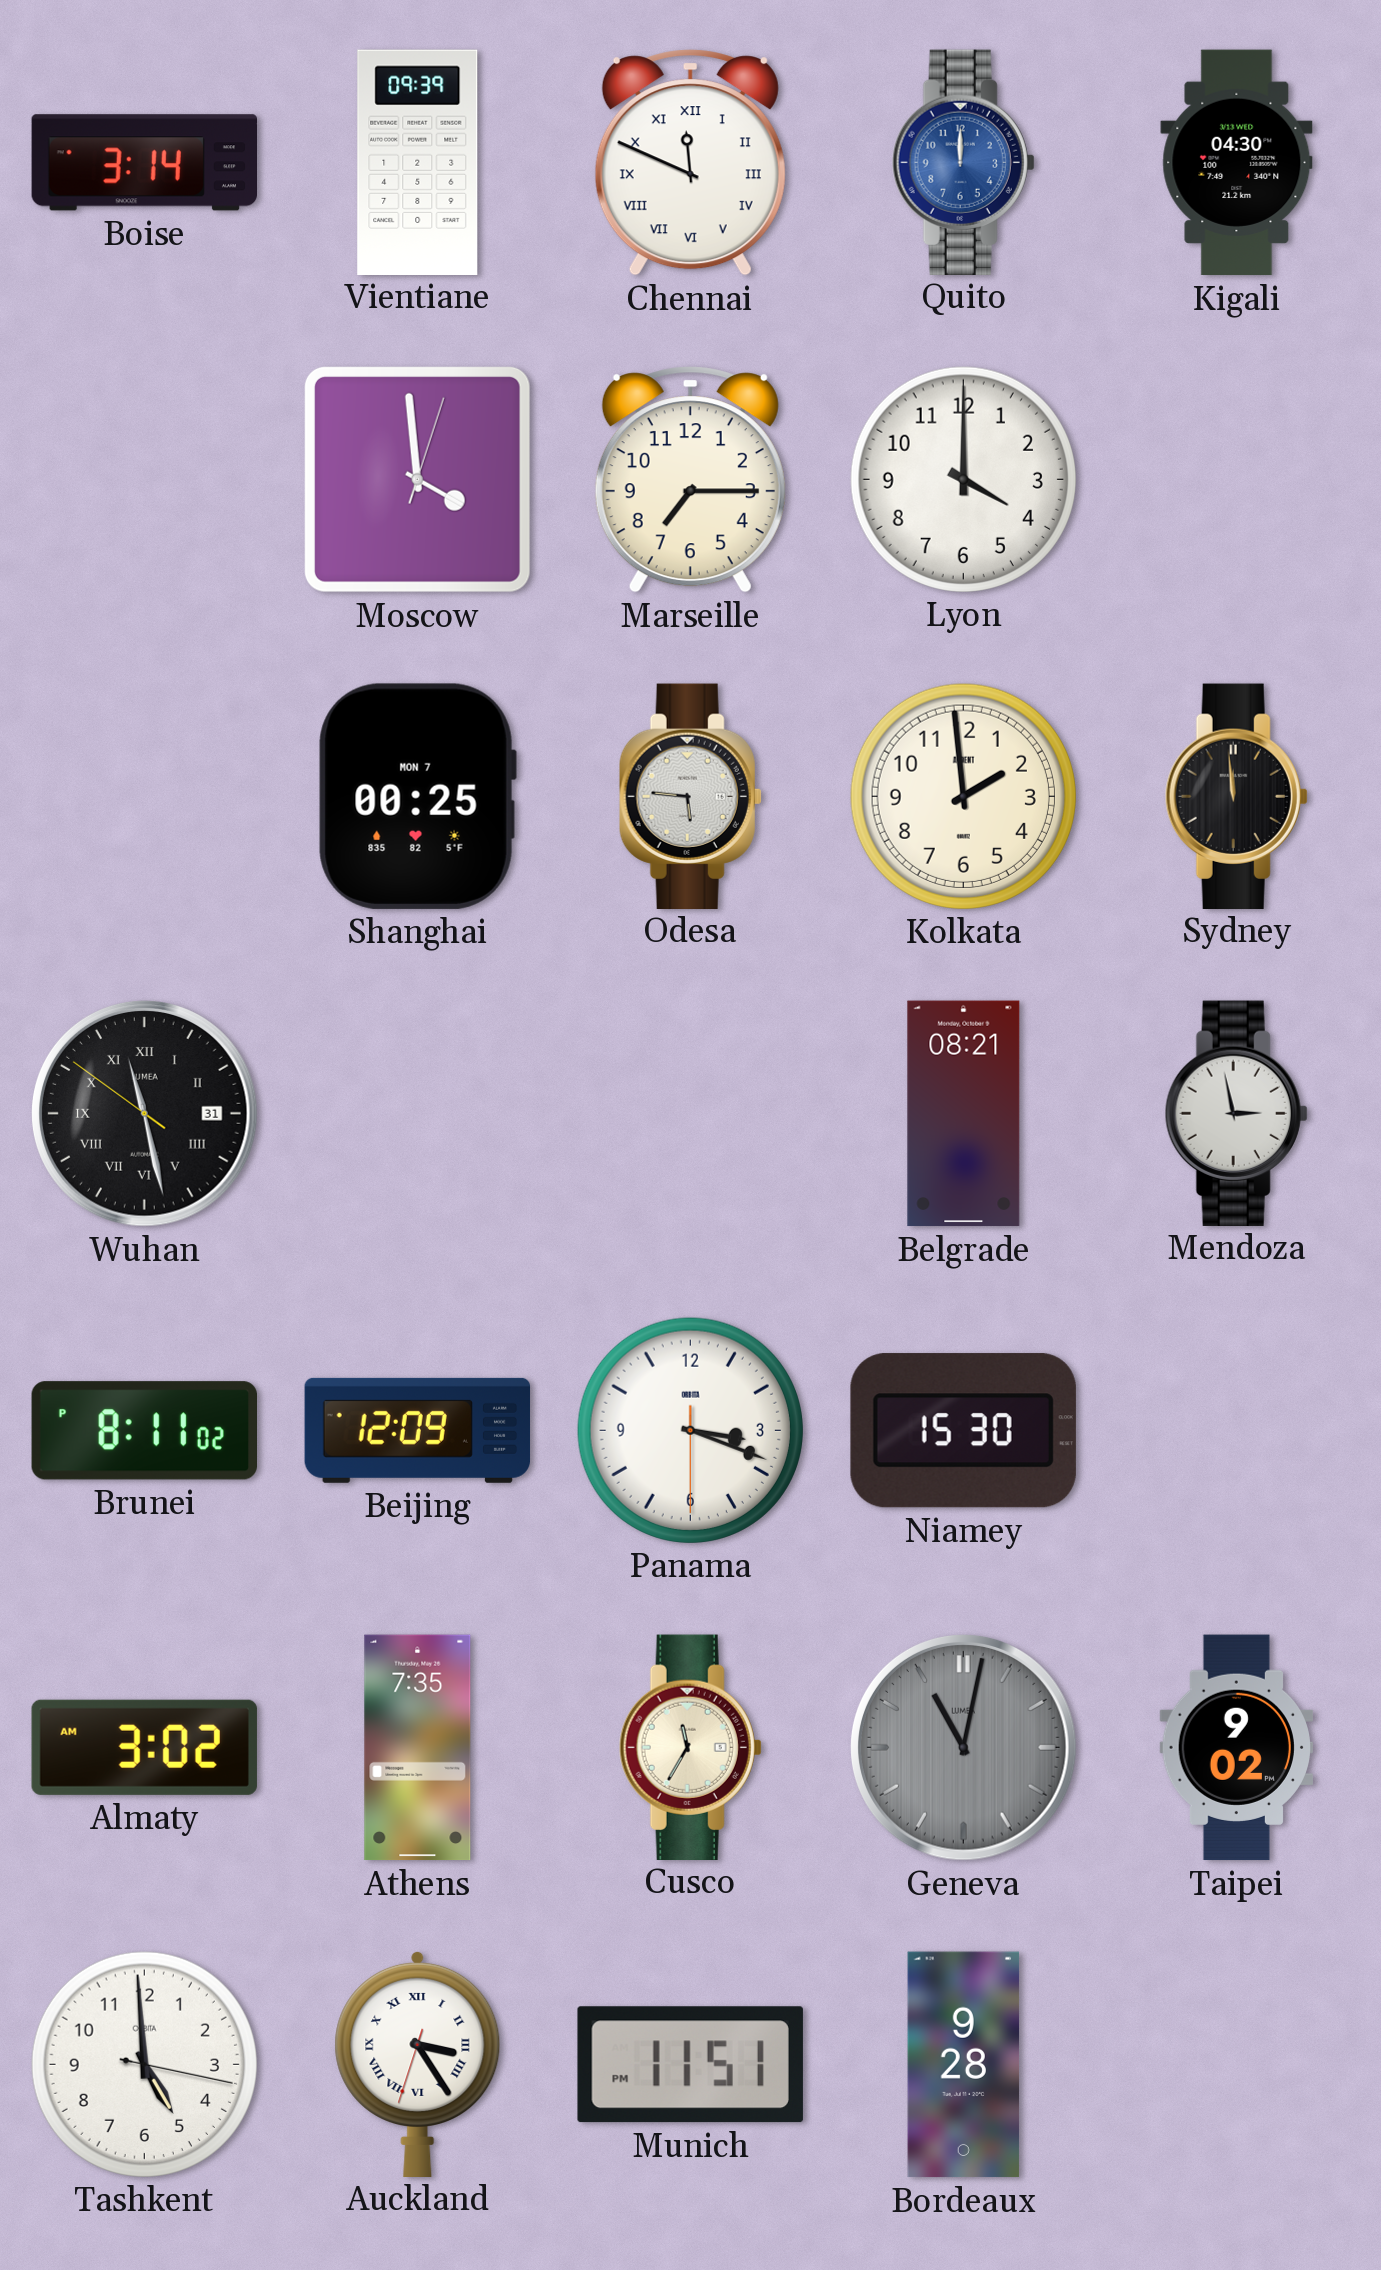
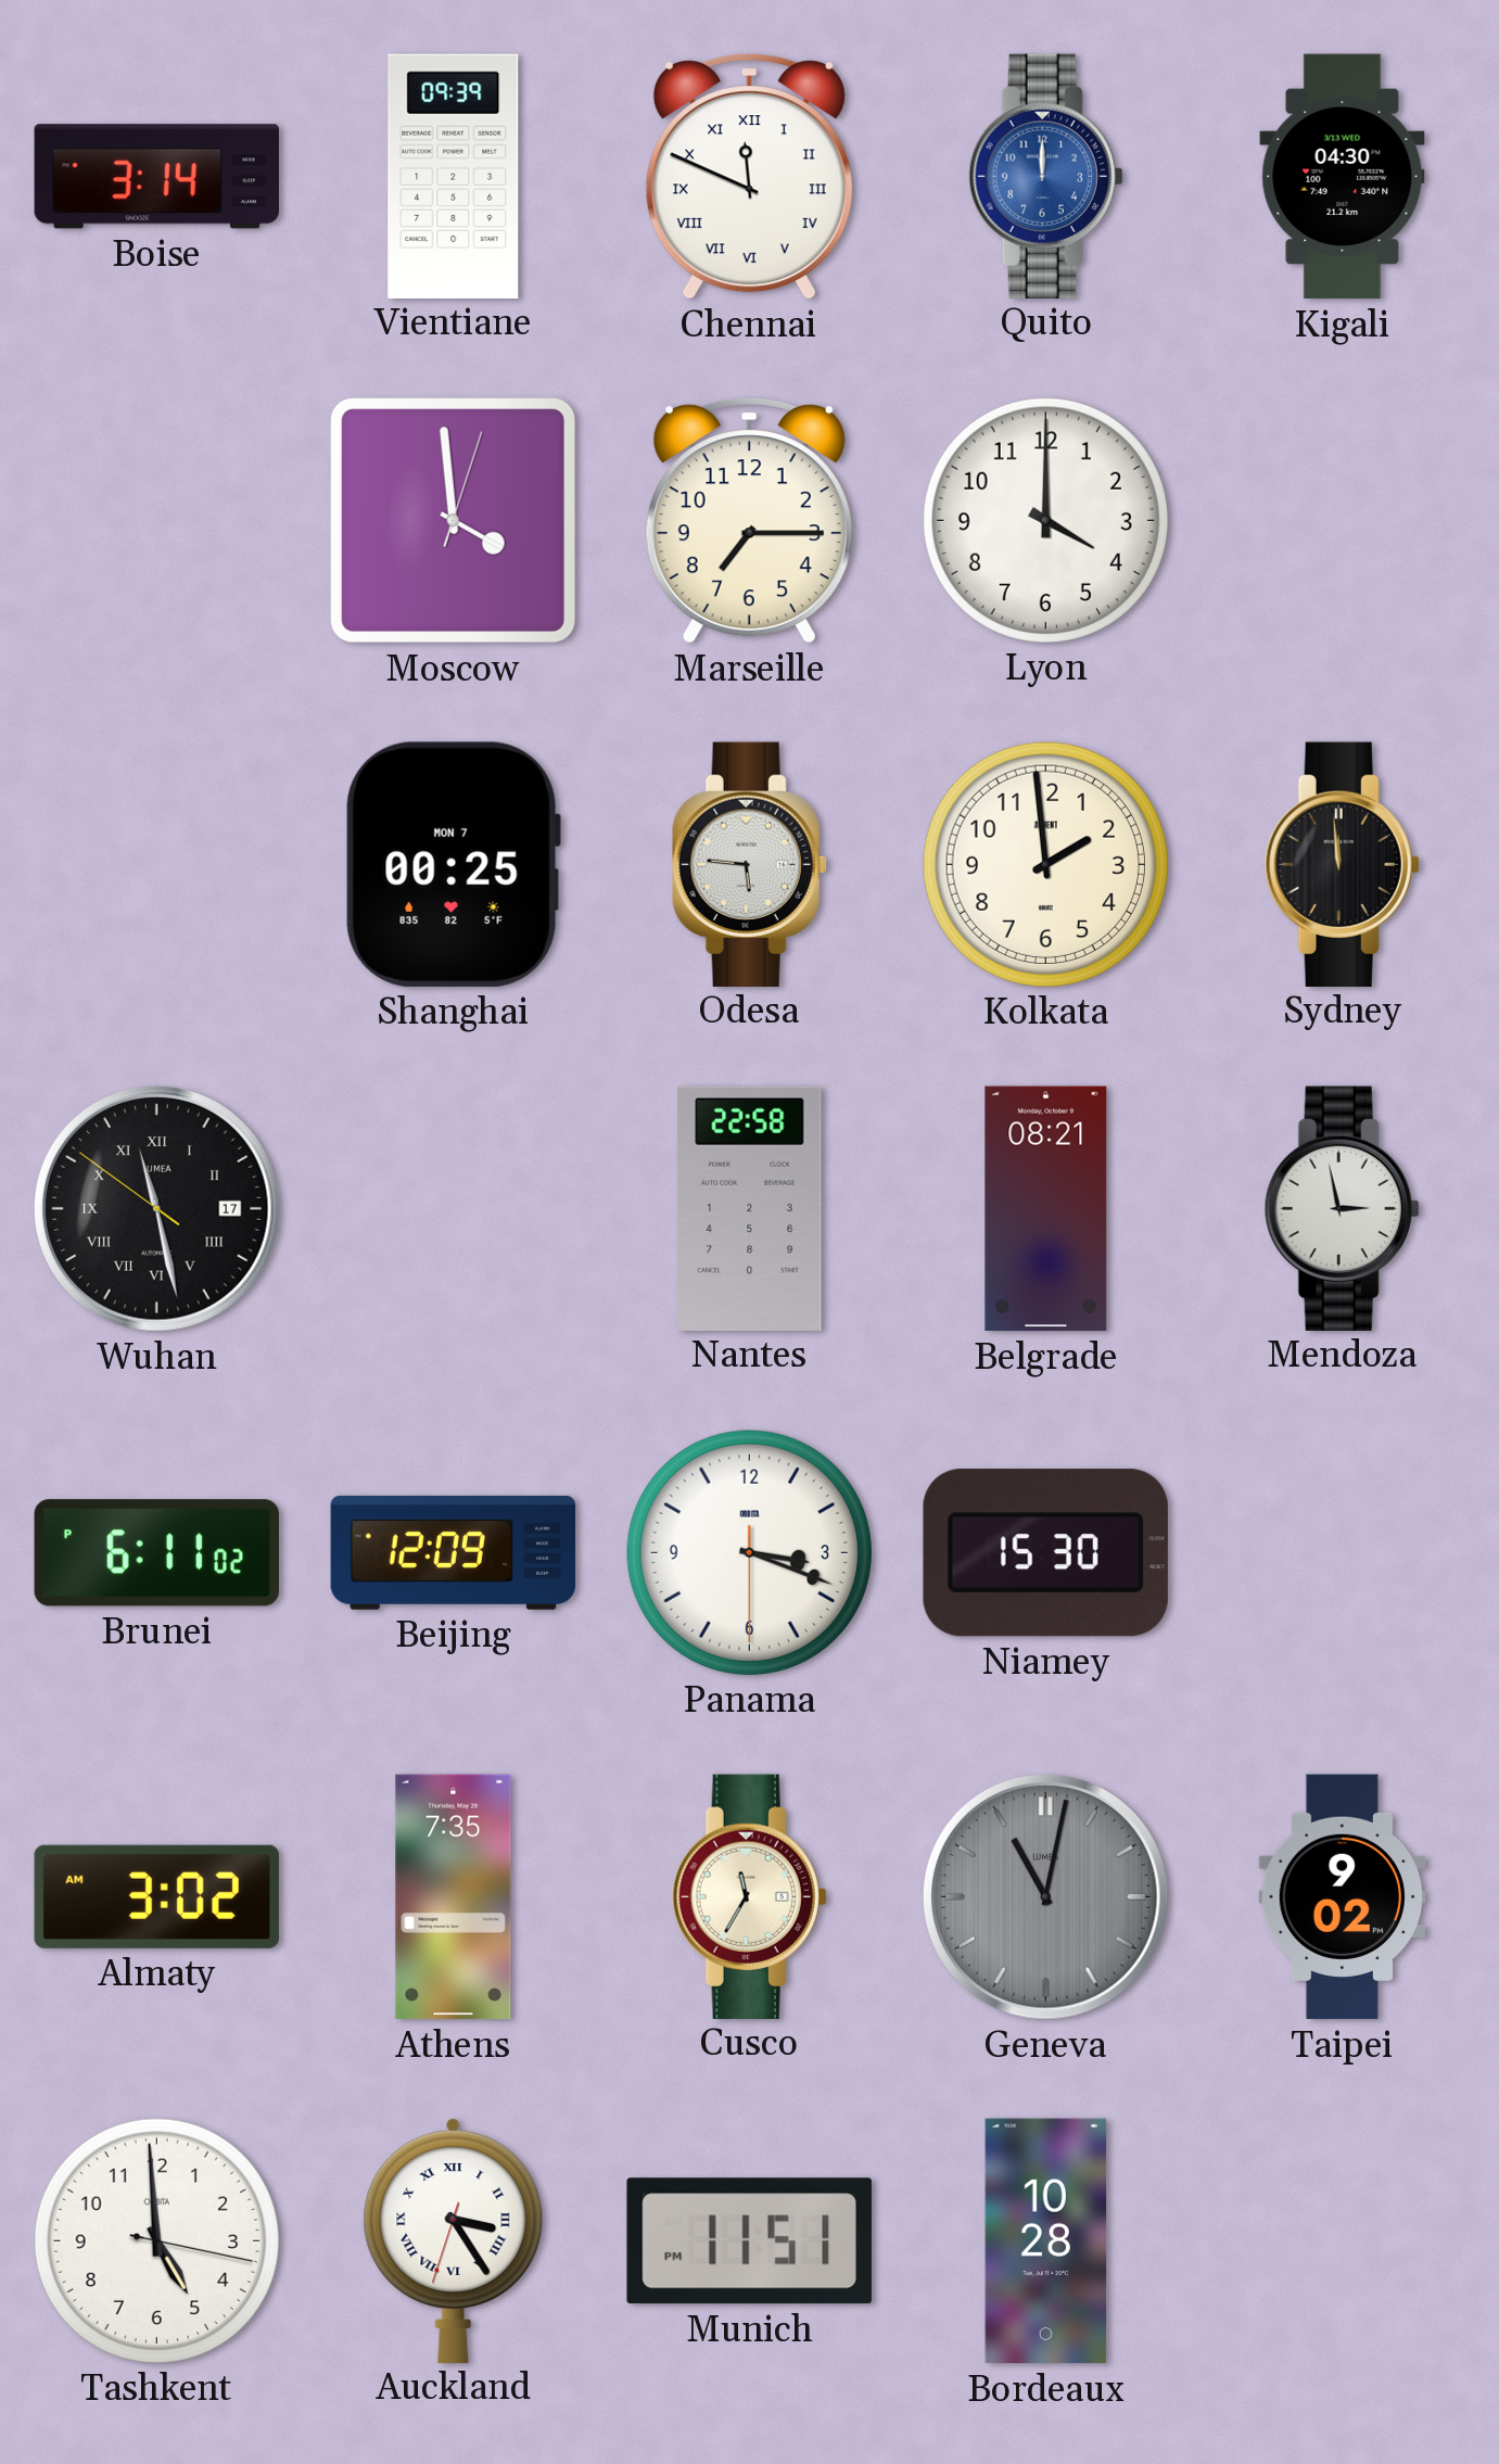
Wuhan date: 31 -> 17 (157, 1209)
Nantes: none -> 22:58 (750, 1208)
Brunei: 8:11 -> 6:11 (156, 1553)
Bordeaux: 9:28 -> 10:28 (1046, 2241)
